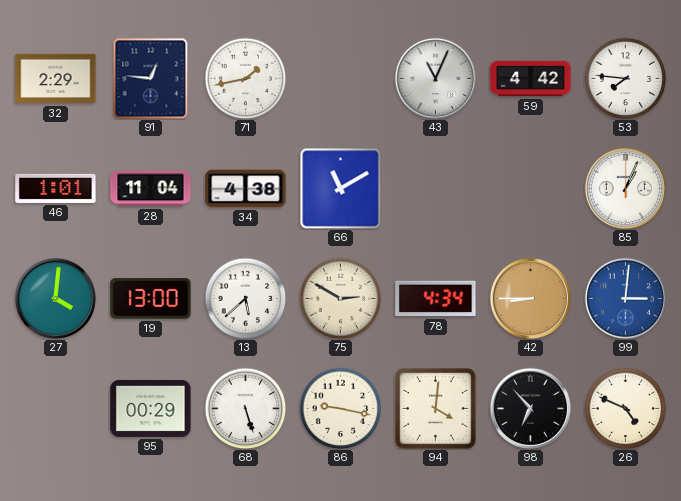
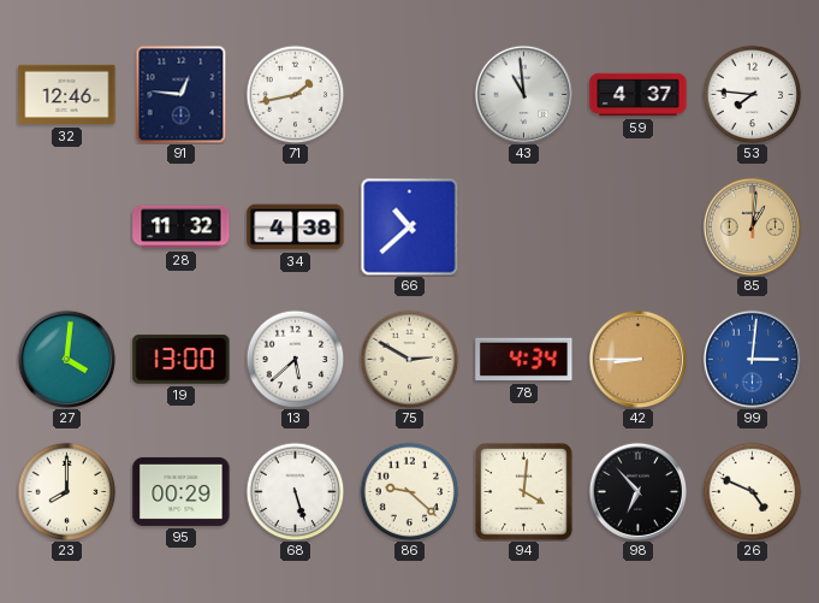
32: 2:29 -> 12:46 (67, 95)
43: 11:04 -> 10:59 (523, 94)
59: 4:42 -> 4:37 (639, 95)
46: 1:01 -> none (56, 188)
28: 11:04 -> 11:32 (182, 227)
66: 11:10 -> 10:38 (409, 226)
85: 1:04 -> 1:01 (752, 226)
85 dial: white -> champagne (752, 226)
23: none -> 8:00 (66, 491)
86: 9:17 -> 9:22 (409, 491)
